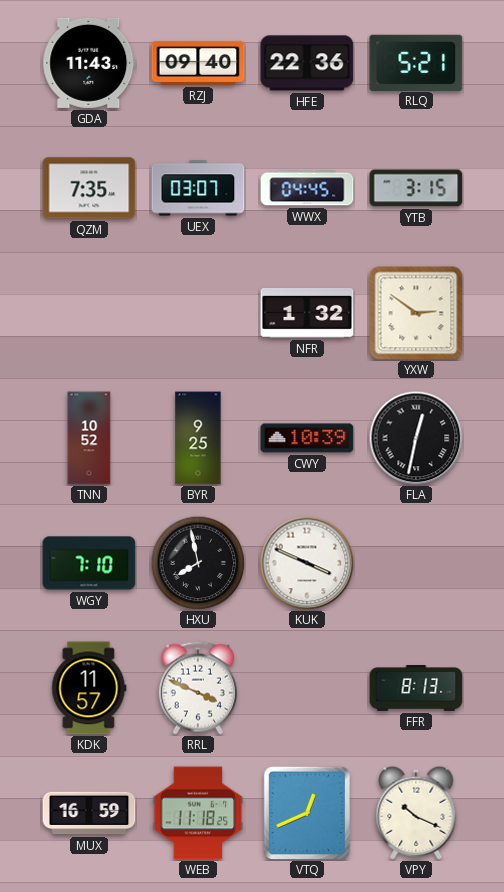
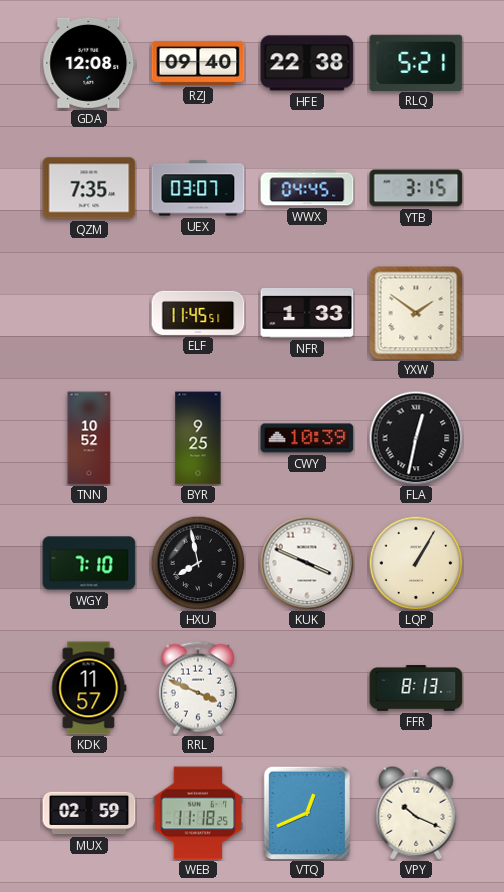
GDA: 11:43 -> 12:08 (89, 63)
HFE: 22:36 -> 22:38 (307, 63)
ELF: none -> 11:45 (198, 313)
NFR: 1:32 -> 1:33 (307, 313)
YXW: 2:51 -> 1:51 (416, 313)
LQP: none -> 1:05 (416, 563)
MUX: 16:59 -> 02:59 (89, 813)
